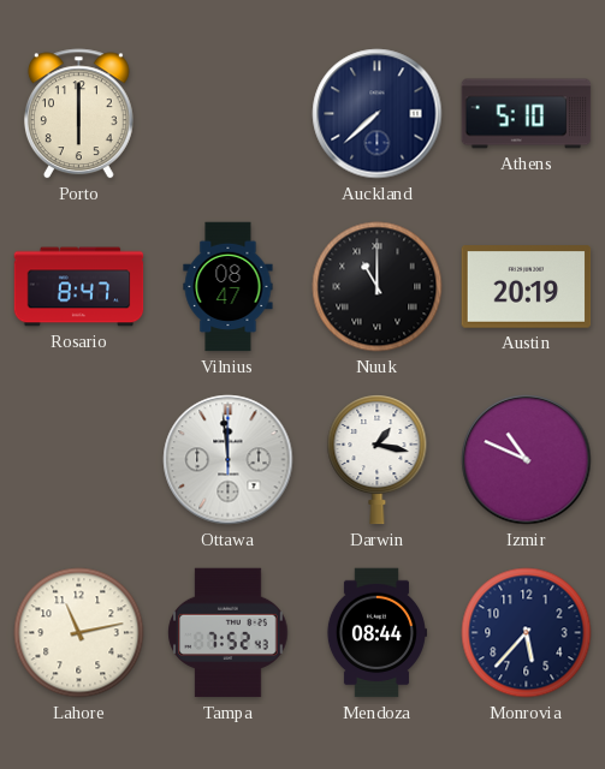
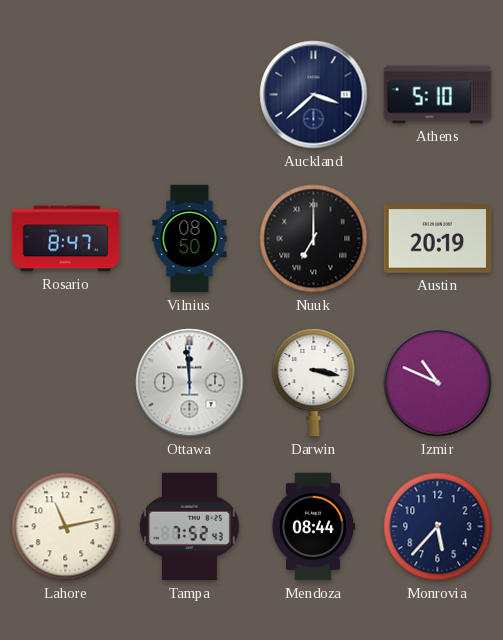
Porto: 6:00 -> none (78, 114)
Auckland: 7:38 -> 3:38 (314, 95)
Vilnius: 08:47 -> 08:50 (190, 239)
Nuuk: 11:00 -> 7:00 (314, 239)
Darwin: 1:17 -> 3:17 (314, 383)
